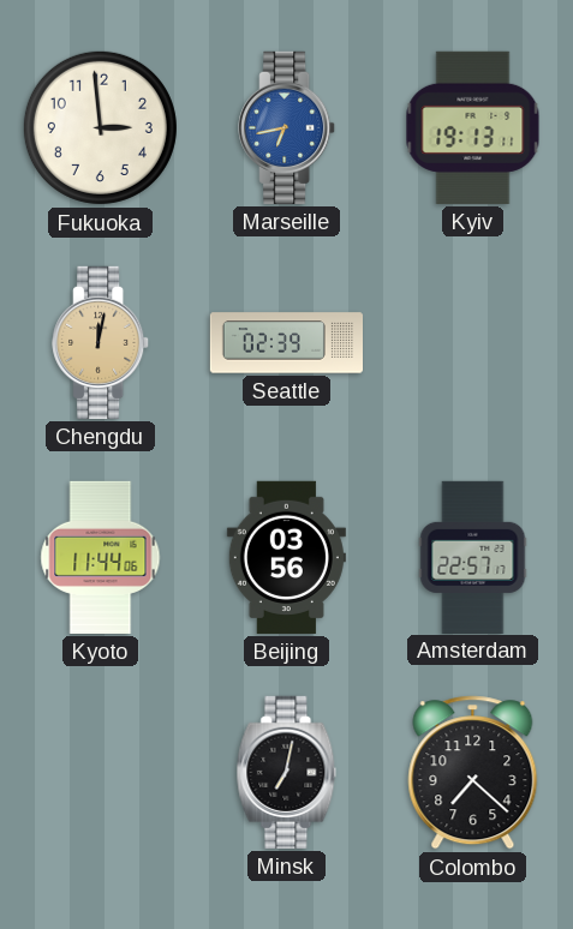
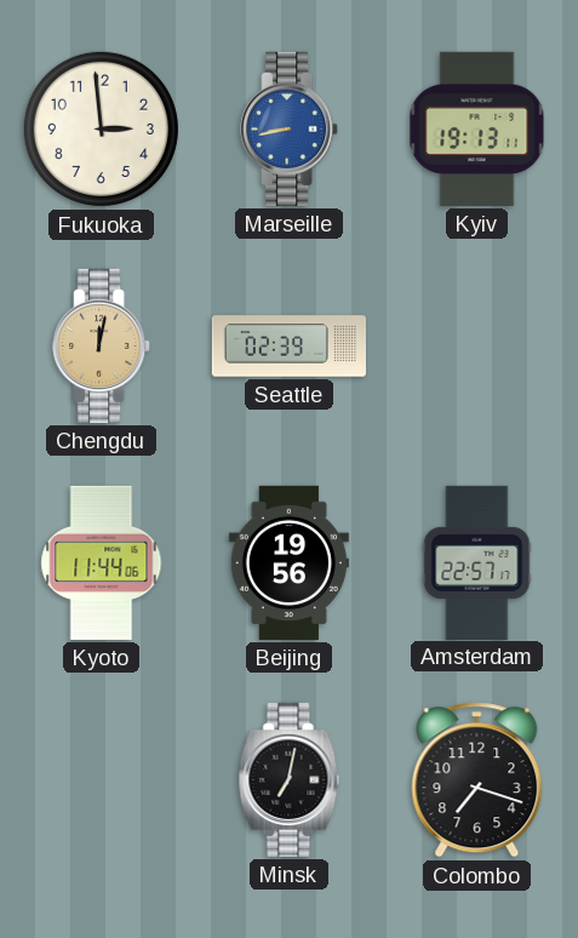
Marseille: 6:43 -> 8:43 (290, 128)
Beijing: 03:56 -> 19:56 (288, 562)
Colombo: 7:22 -> 7:18 (477, 780)
